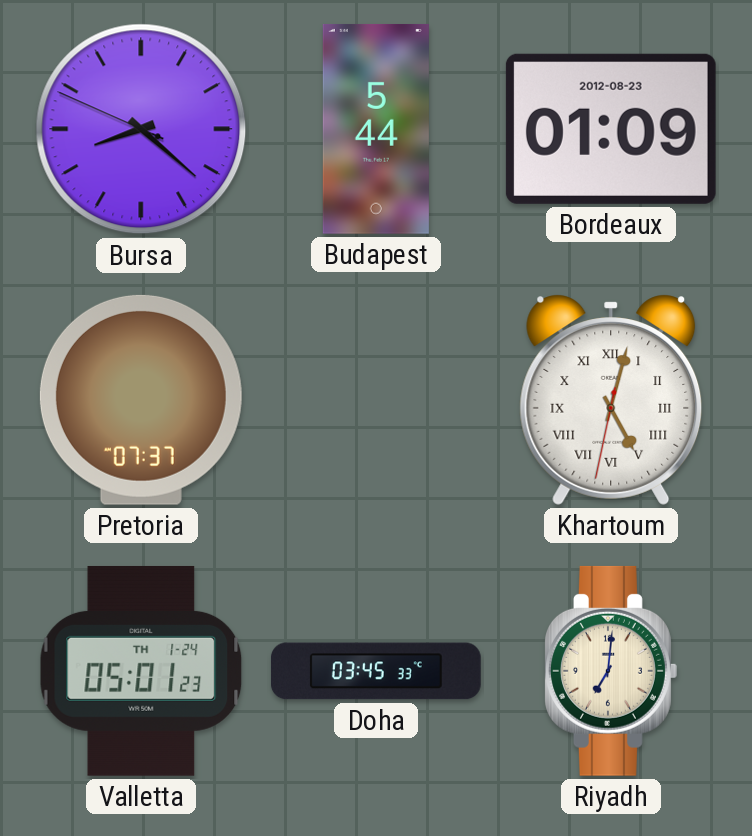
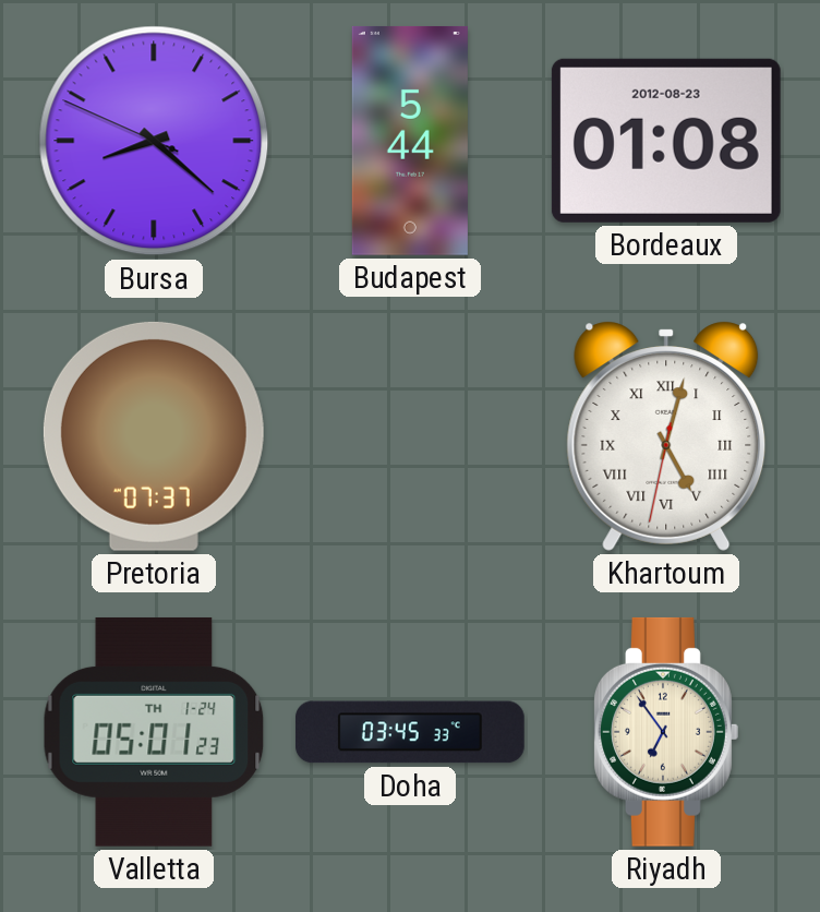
Bordeaux: 01:09 -> 01:08 (666, 141)
Riyadh: 7:01 -> 6:54 (666, 732)
